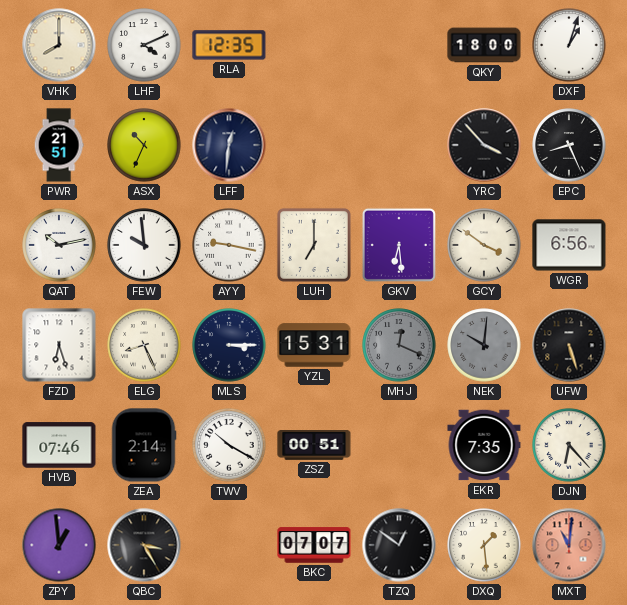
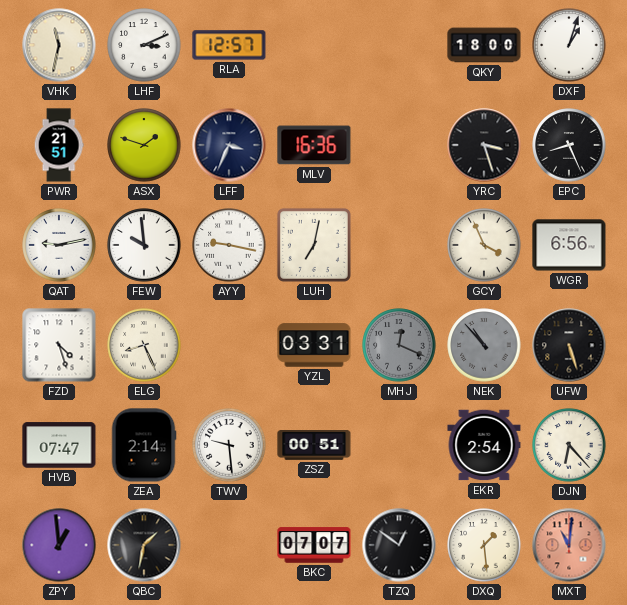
VHK: 8:00 -> 11:32 (59, 45)
LHF: 4:11 -> 3:11 (144, 45)
RLA: 12:35 -> 12:57 (229, 45)
ASX: 10:34 -> 1:48 (144, 145)
LFF: 12:31 -> 3:34 (229, 145)
MLV: none -> 16:36 (314, 145)
YRC: 3:53 -> 3:27 (484, 145)
QAT: 10:13 -> 9:13 (59, 245)
LUH: 7:00 -> 7:02 (314, 245)
GKV: 6:29 -> none (399, 245)
GCY: 3:51 -> 3:56 (484, 245)
FZD: 6:27 -> 4:27 (59, 345)
MLS: 3:15 -> none (229, 345)
YZL: 15:31 -> 03:31 (314, 345)
NEK: 10:01 -> 10:53 (484, 345)
HVB: 07:46 -> 07:47 (59, 445)
TWV: 10:20 -> 9:29 (229, 445)
EKR: 7:35 -> 2:54 (484, 445)
QBC: 3:25 -> 1:32 (144, 545)
